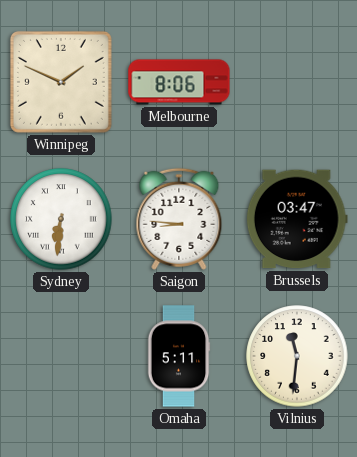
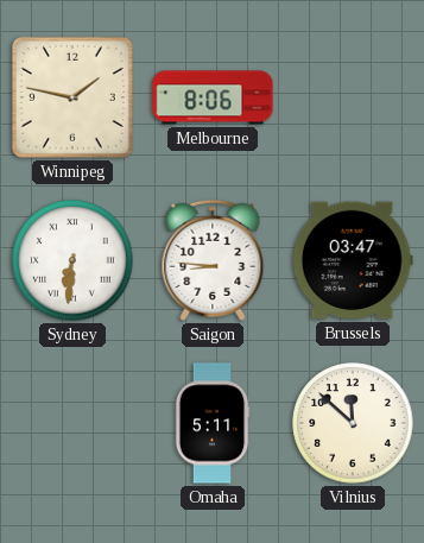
Winnipeg: 1:49 -> 1:47 (72, 97)
Vilnius: 11:31 -> 11:52 (353, 423)
